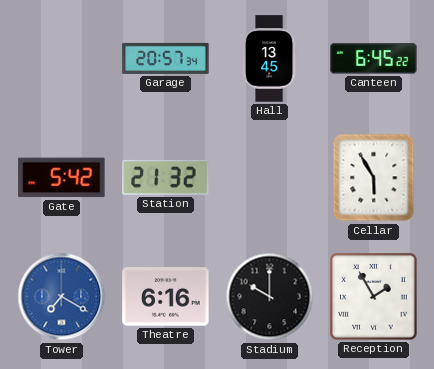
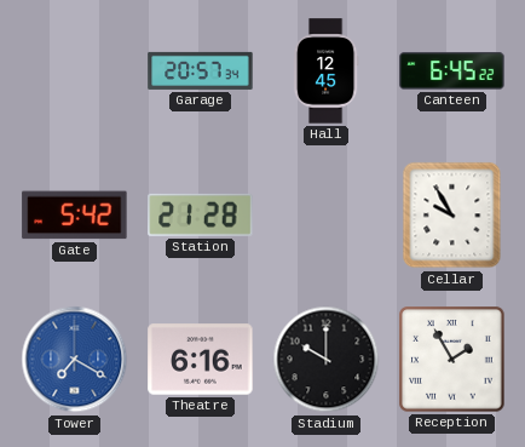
Hall: 13:45 -> 12:45 (325, 71)
Station: 21:32 -> 21:28 (201, 214)
Cellar: 5:55 -> 9:55 (452, 216)
